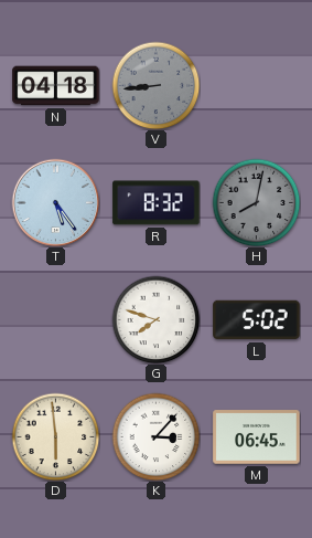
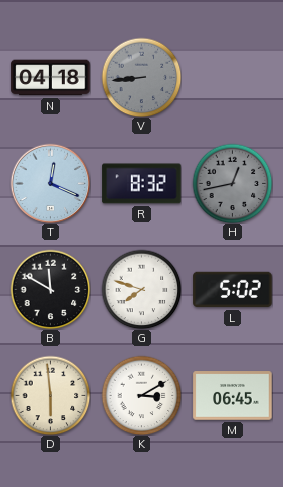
T: 5:24 -> 12:19 (50, 183)
H: 8:02 -> 12:43 (232, 183)
B: none -> 11:50 (50, 289)
K: 3:07 -> 3:10 (141, 395)
